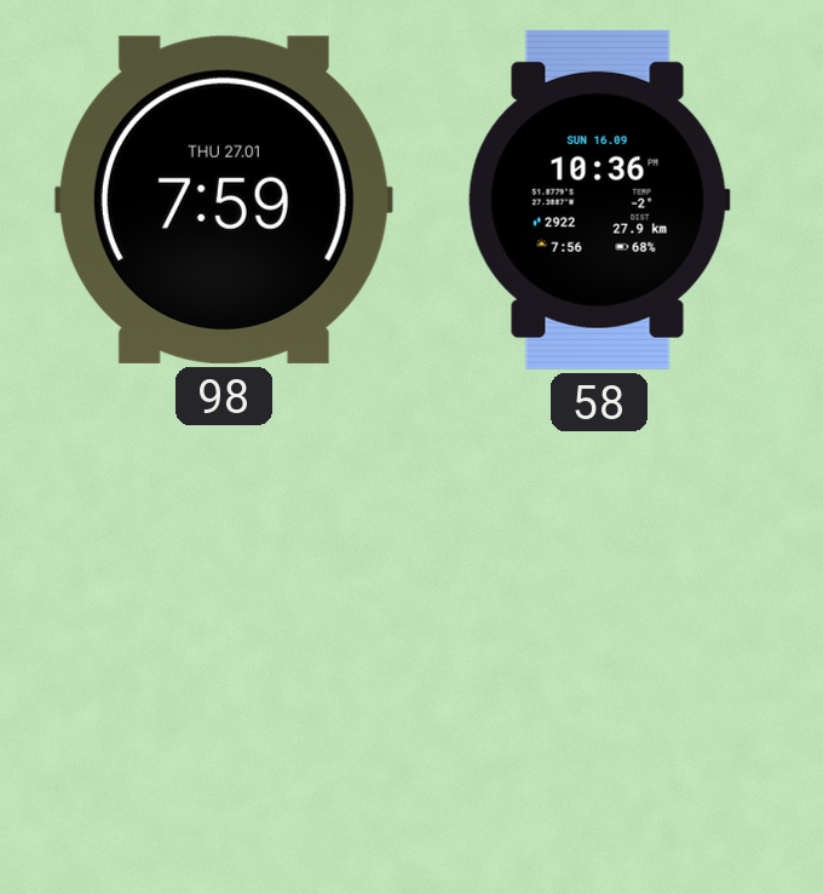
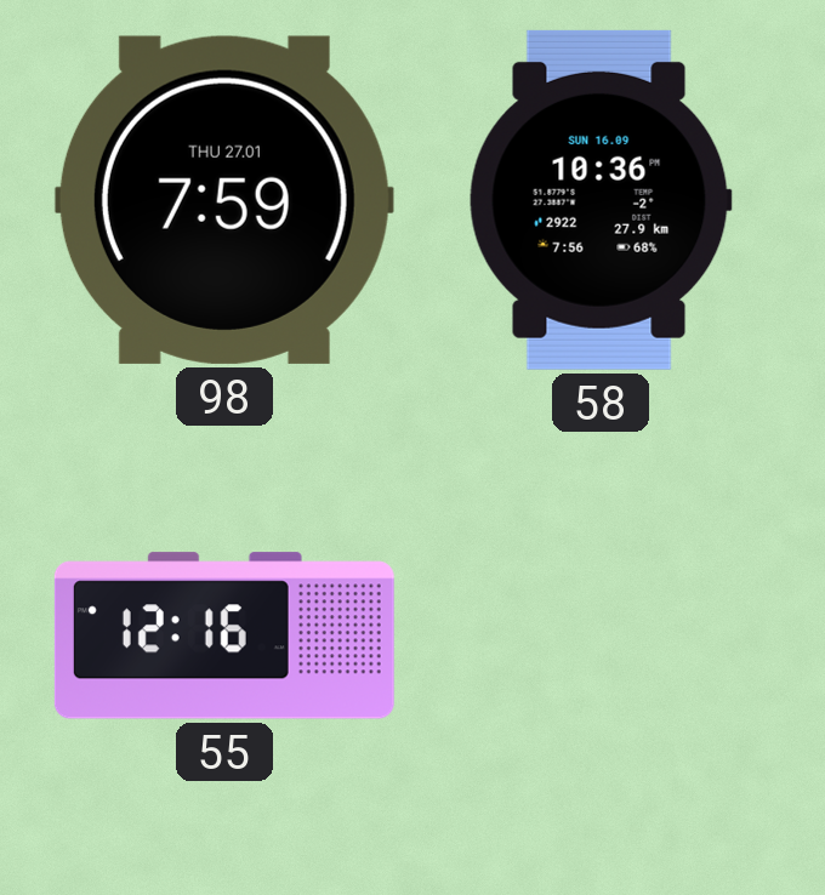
55: none -> 12:16 (224, 635)
